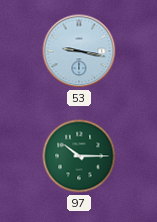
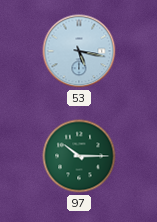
53: 9:17 -> 5:17 (79, 51)
